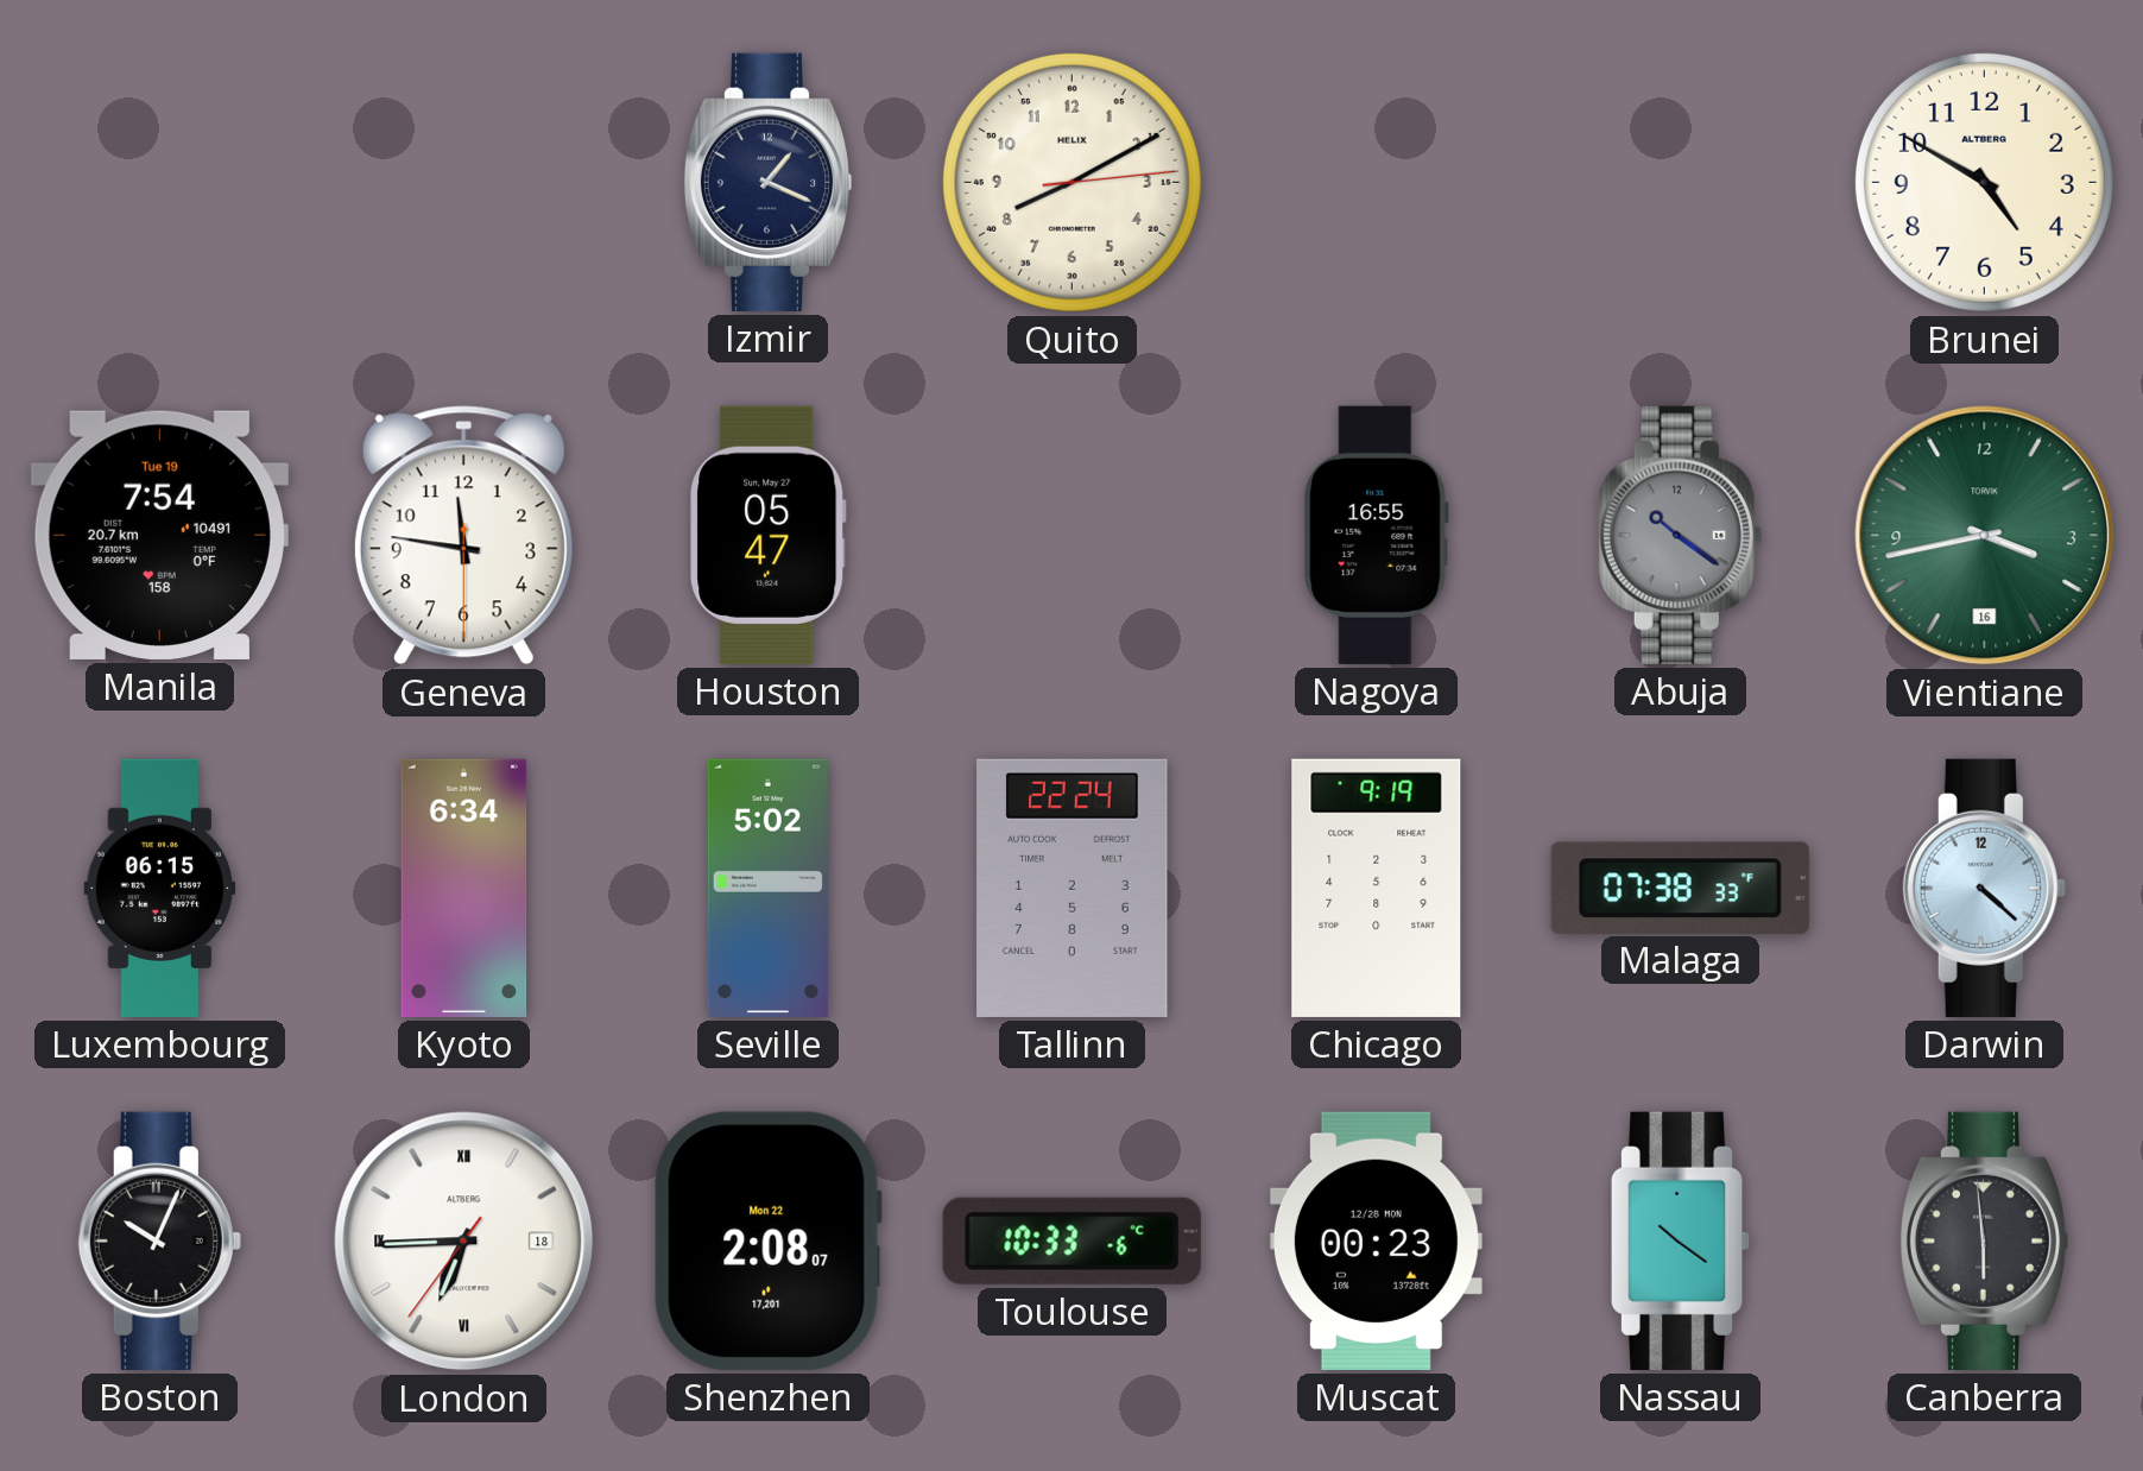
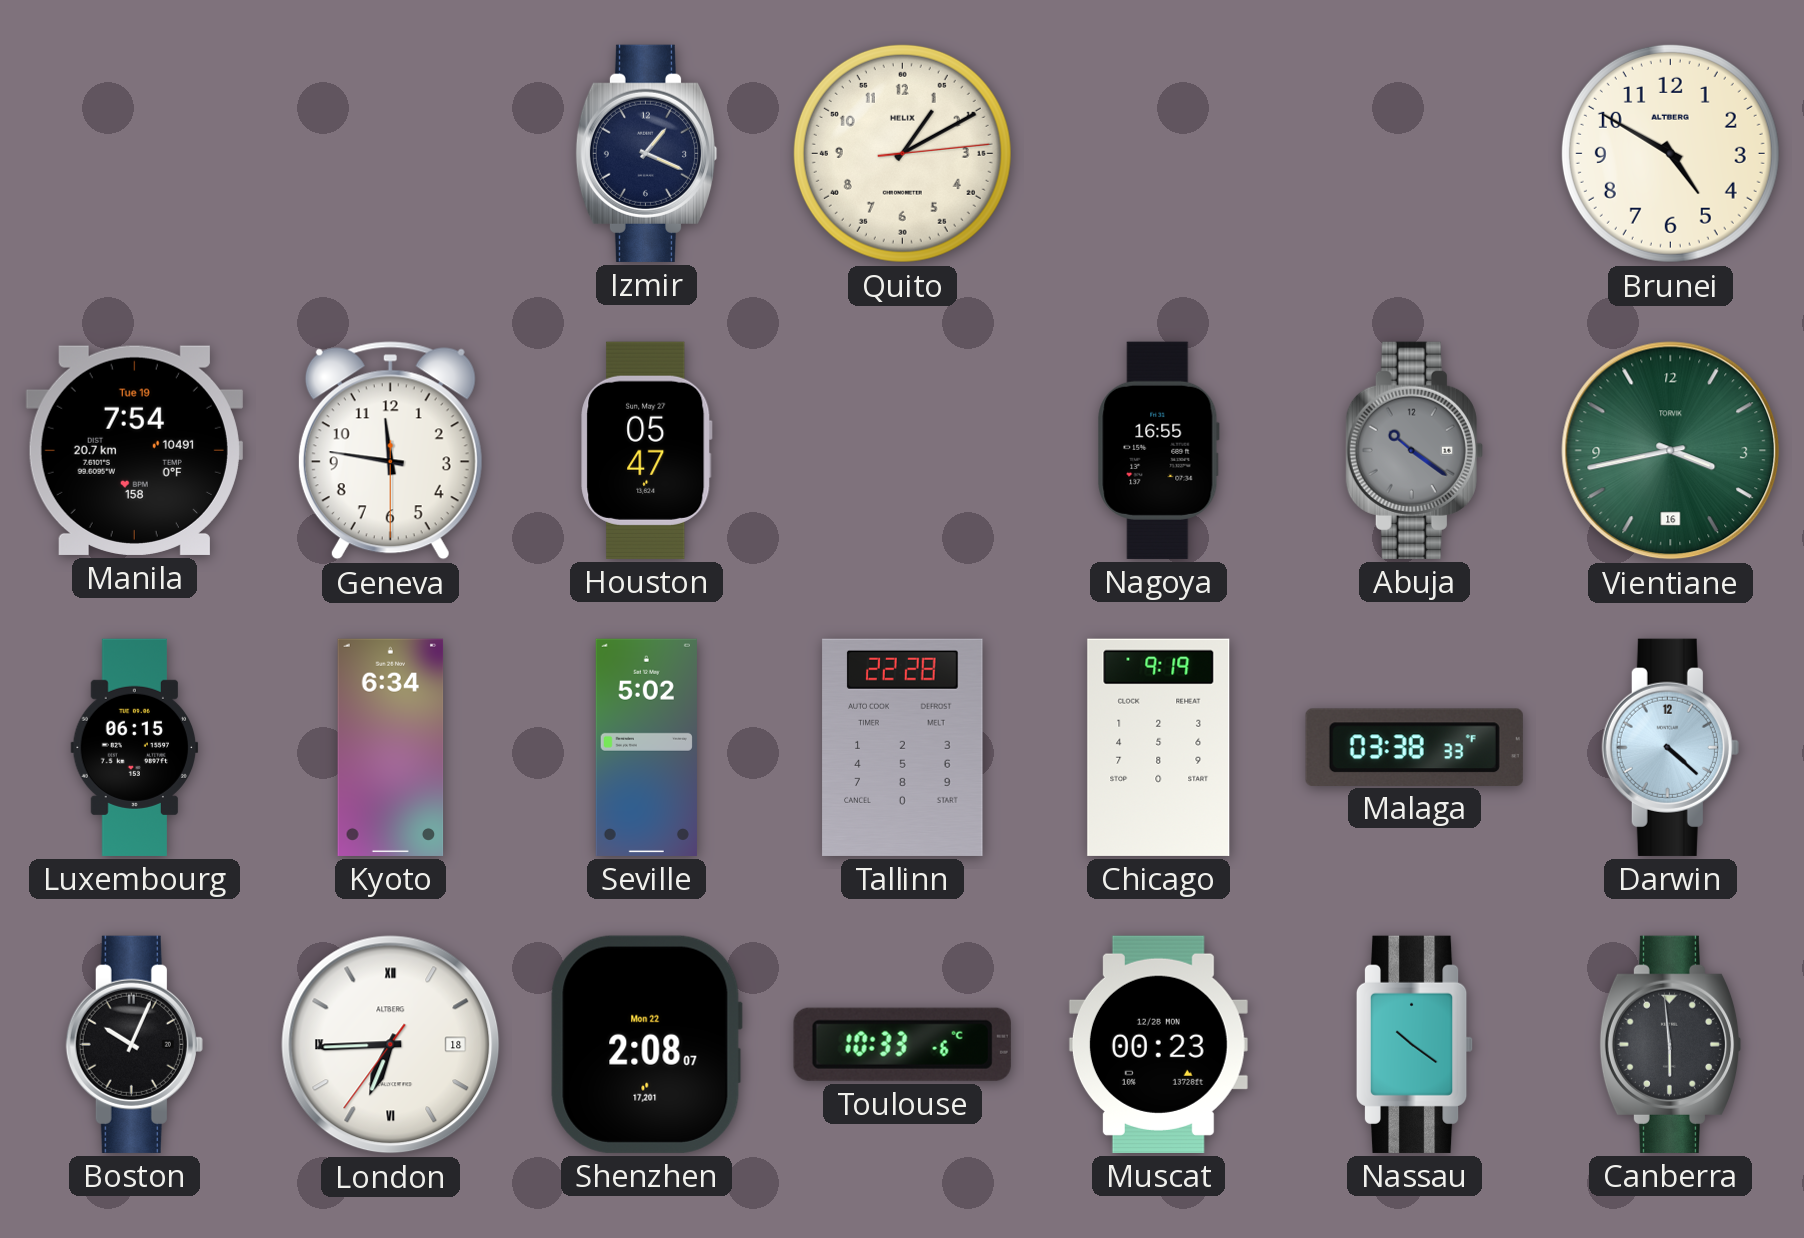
Quito: 8:10 -> 1:10 (902, 153)
Tallinn: 22:24 -> 22:28 (903, 747)
Malaga: 07:38 -> 03:38 (1414, 747)
